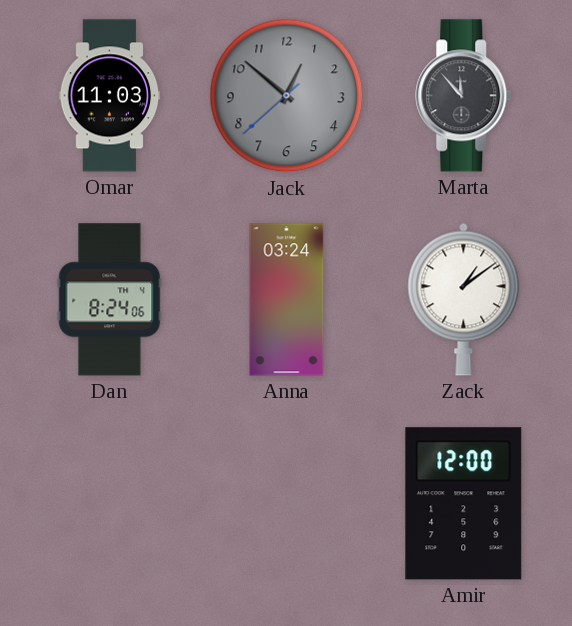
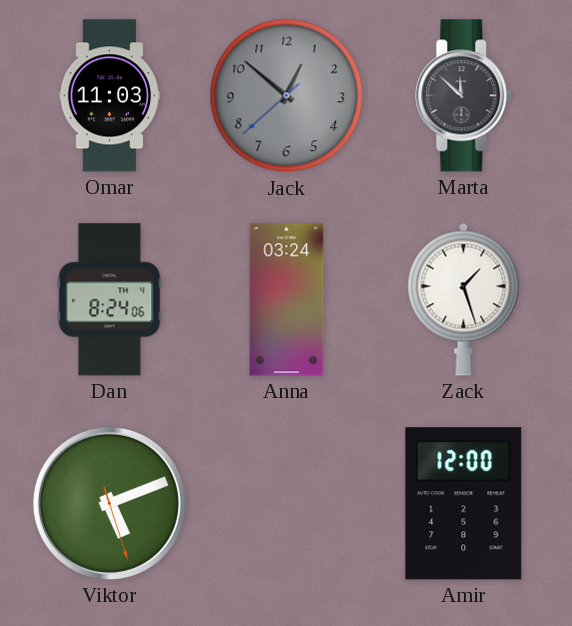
Marta: 11:53 -> 11:52 (464, 96)
Zack: 1:09 -> 1:27 (464, 299)
Viktor: none -> 5:11 (109, 503)
